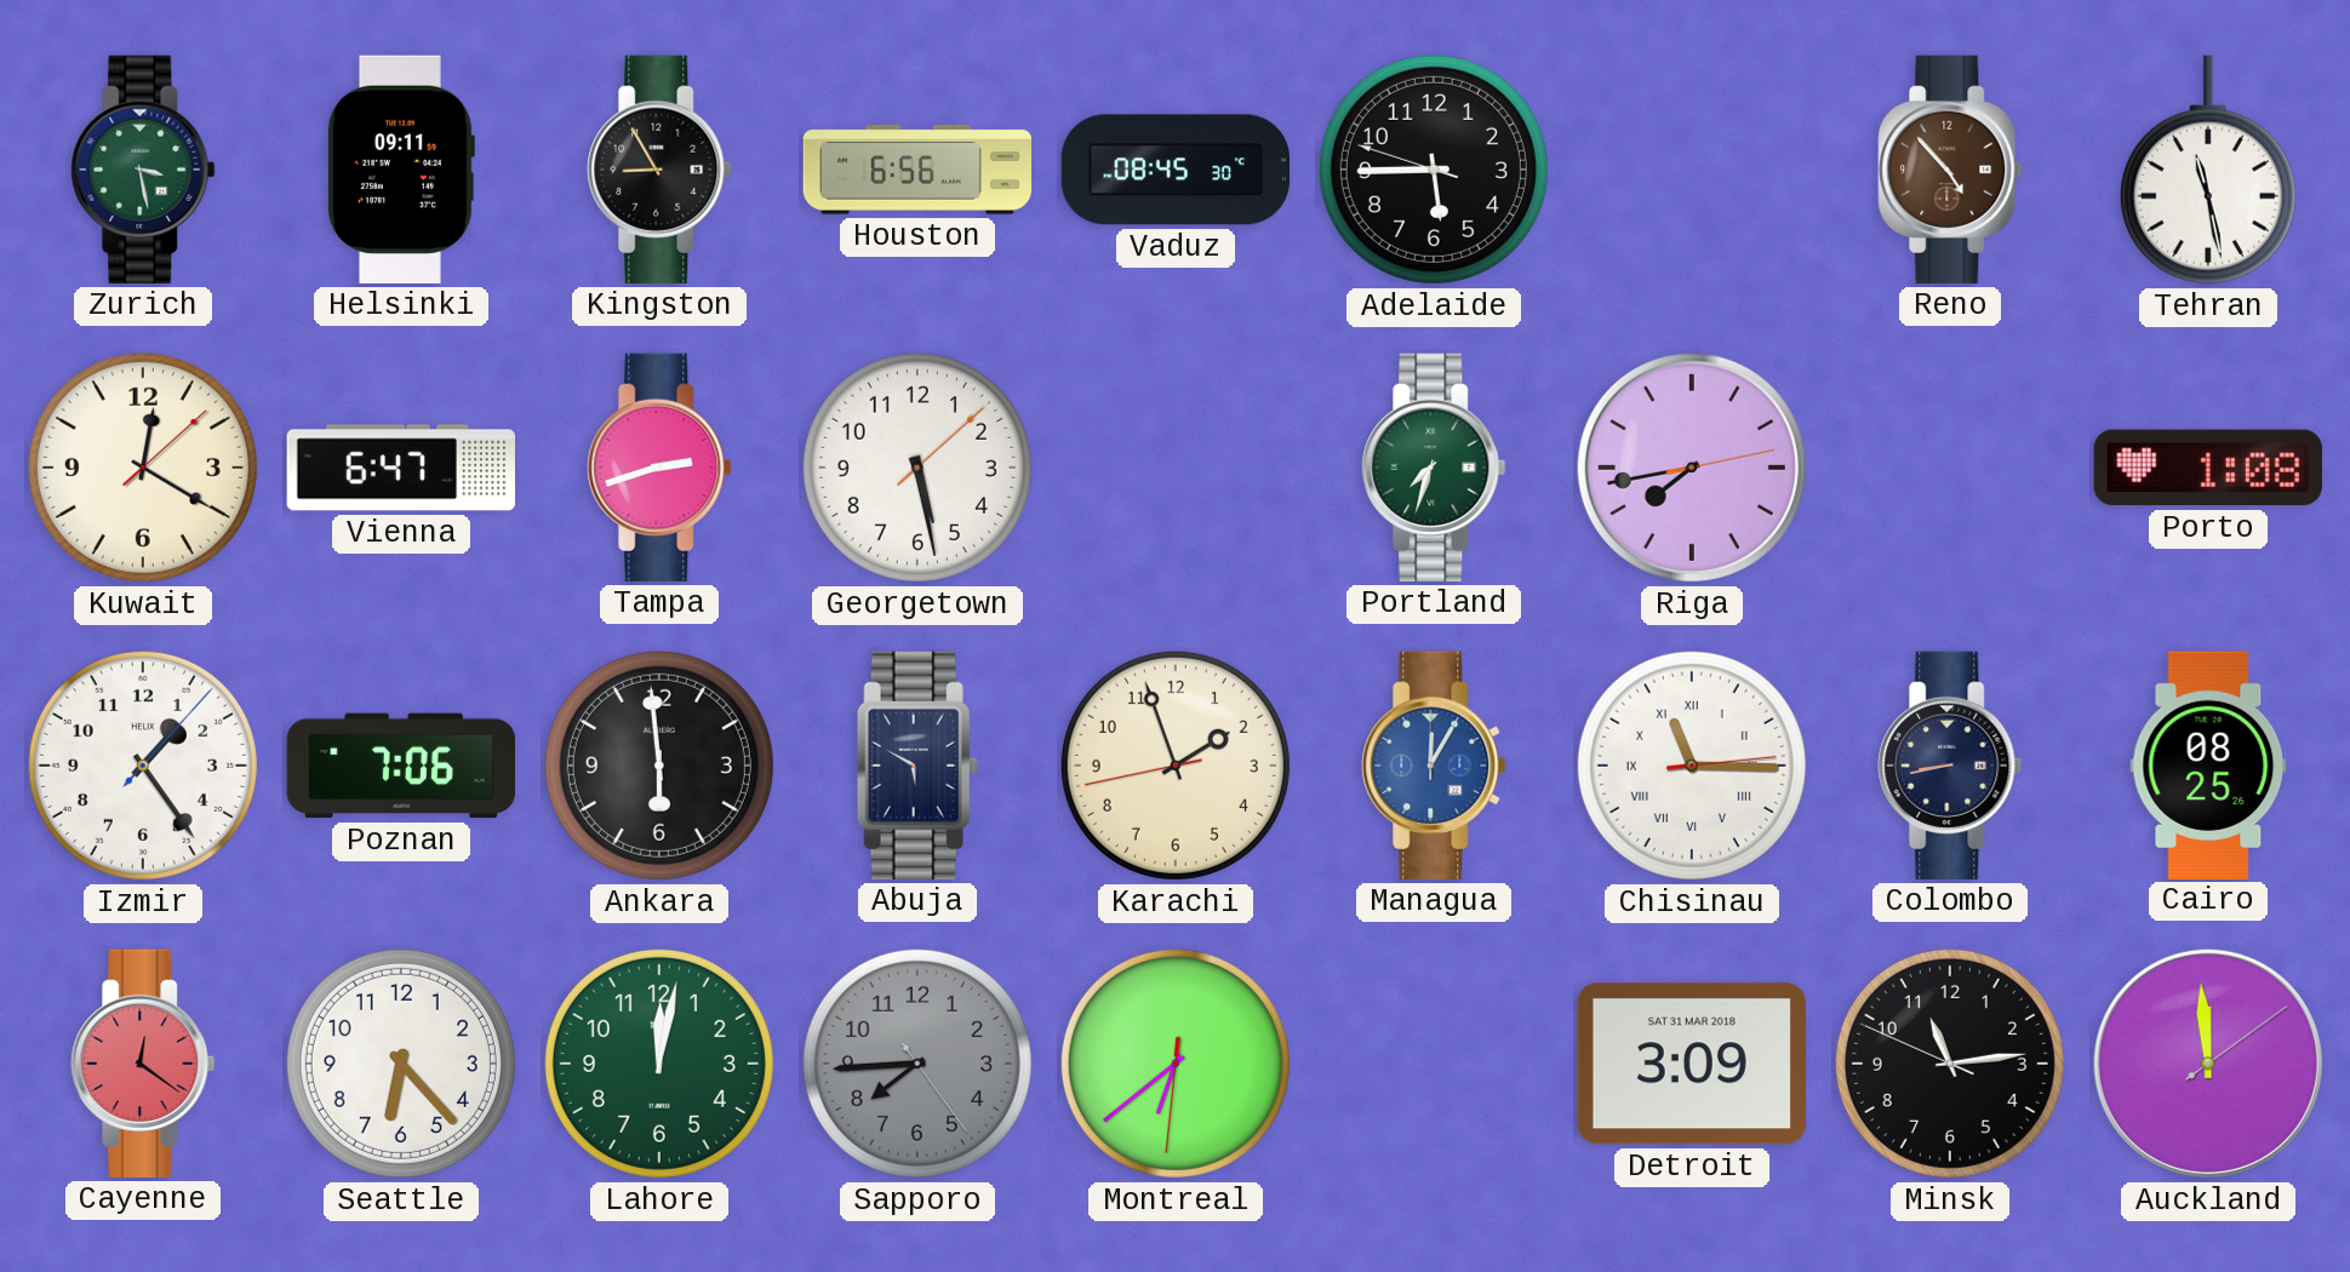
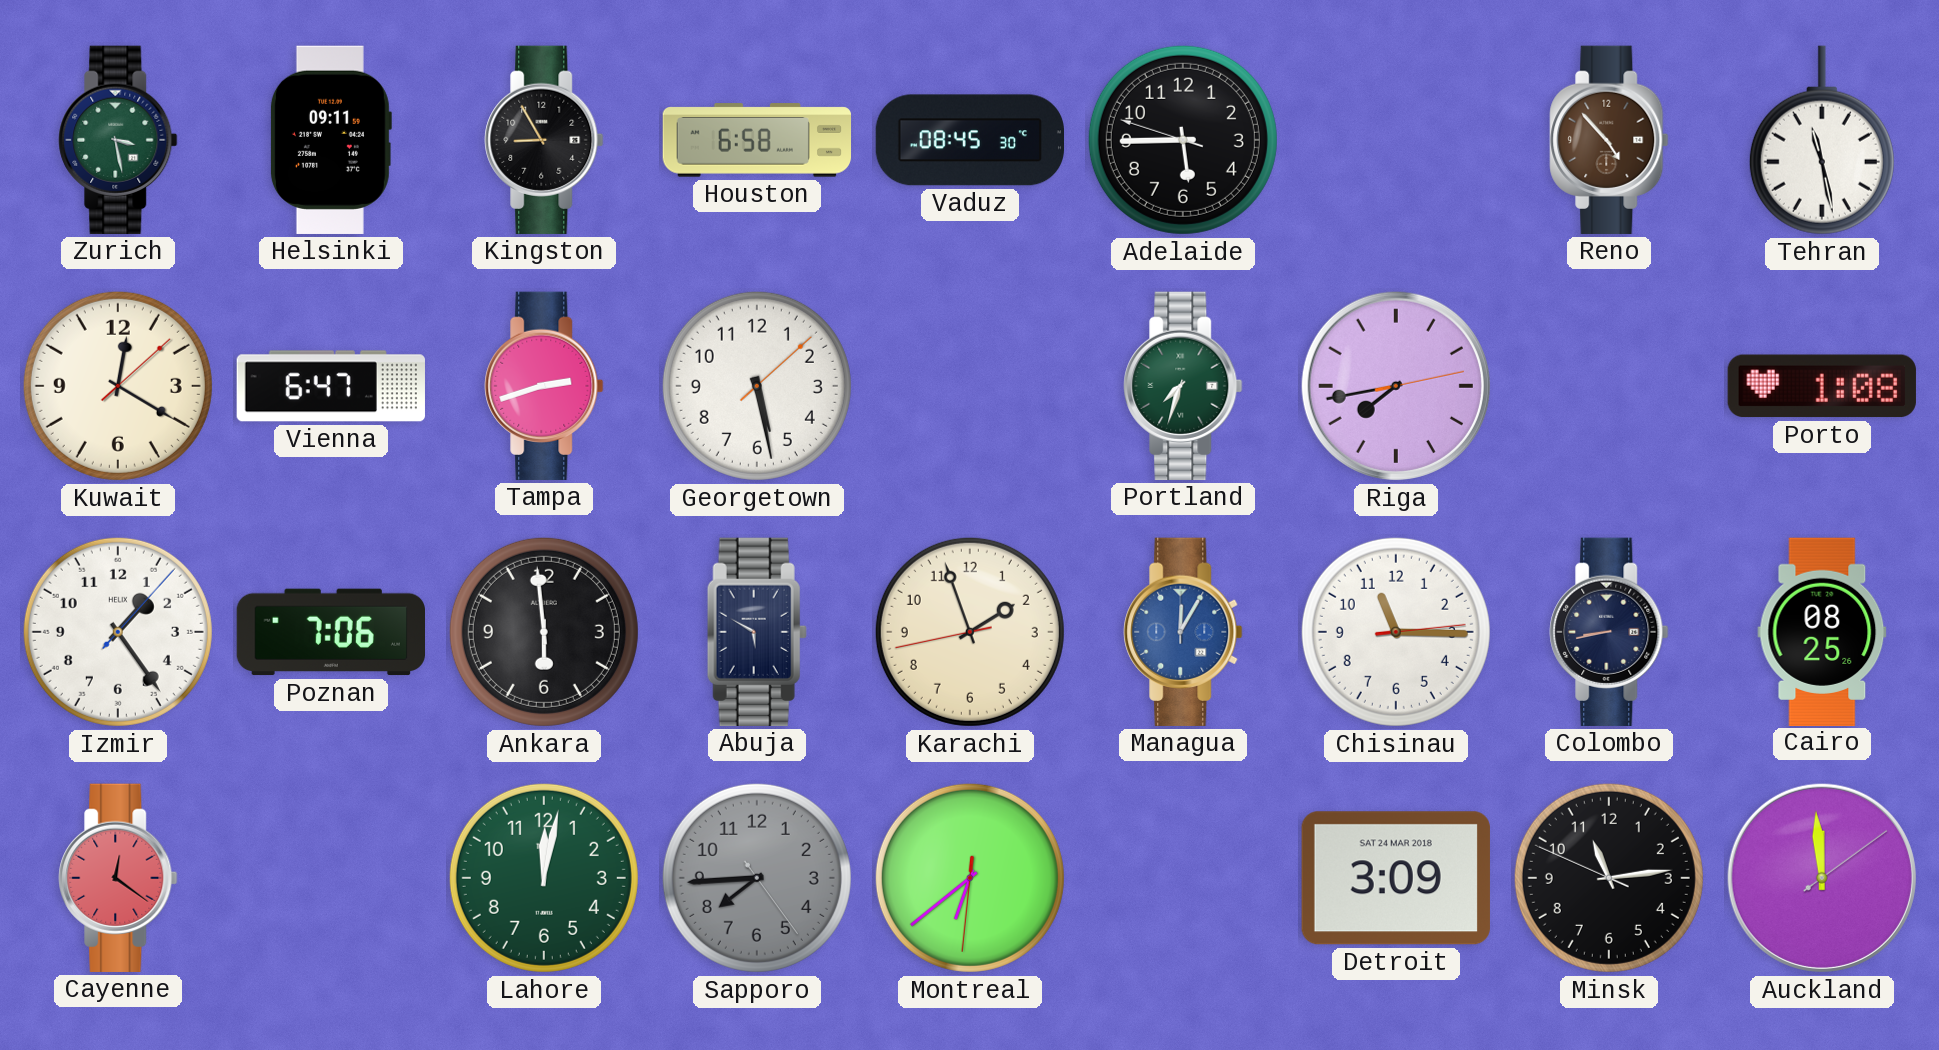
Houston: 6:56 -> 6:58 (757, 140)
Chisinau numerals: Roman -> Arabic (1396, 632)
Seattle: 6:23 -> none (401, 1064)
Detroit date: SAT 31 MAR 2018 -> SAT 24 MAR 2018 (1396, 878)
